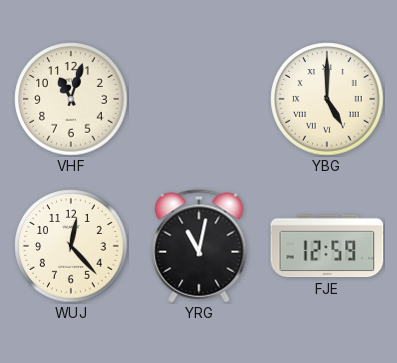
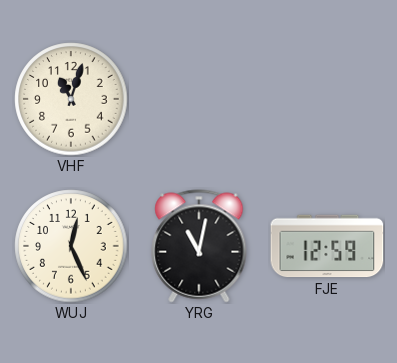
YBG: 5:00 -> none (327, 99)
WUJ: 12:23 -> 12:26 (71, 246)
